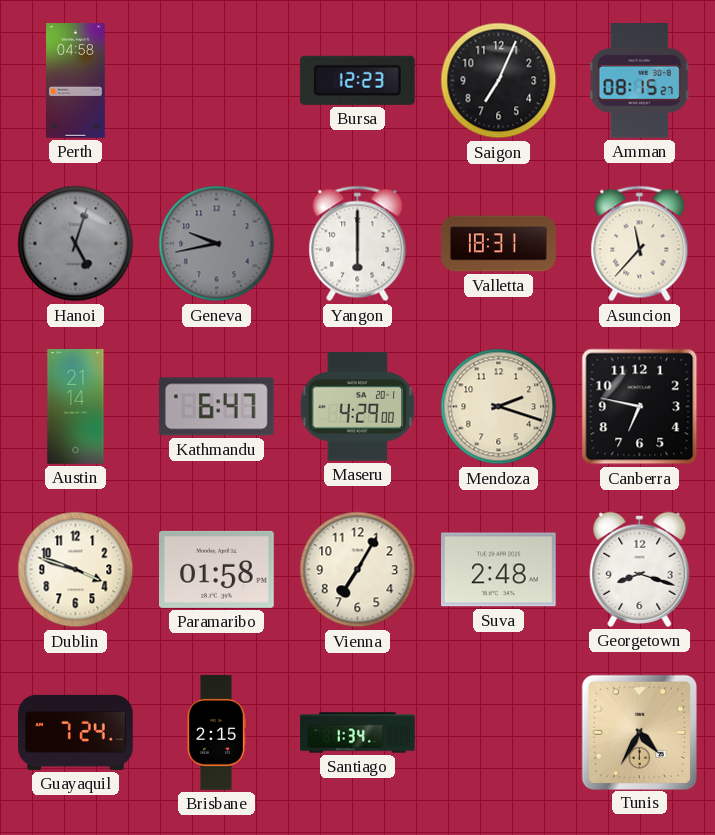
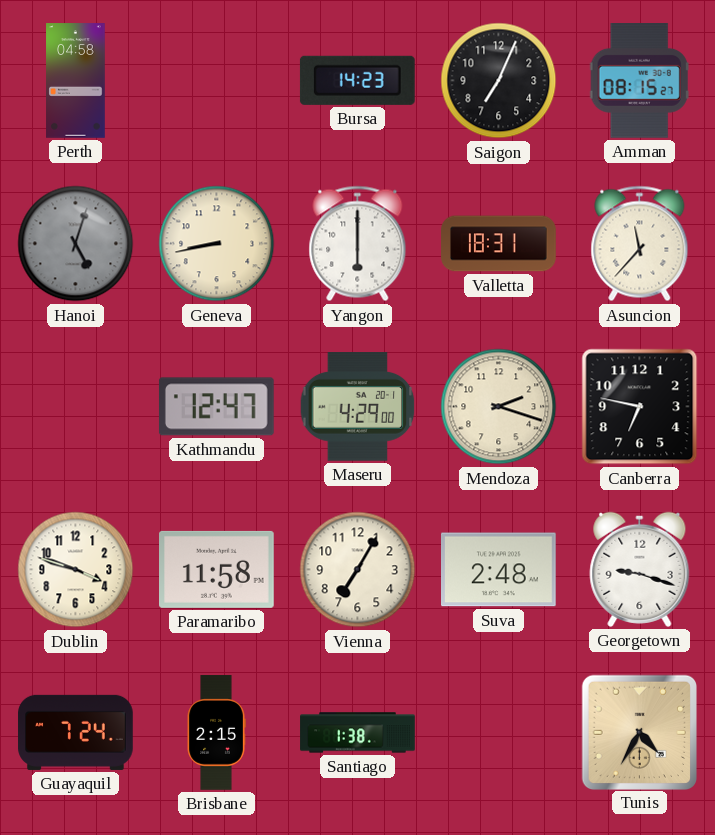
Bursa: 12:23 -> 14:23 (357, 80)
Geneva: 9:43 -> 8:43 (217, 244)
Geneva dial: grey -> cream (217, 244)
Austin: 21:14 -> none (76, 407)
Kathmandu: 6:47 -> 12:47 (216, 407)
Paramaribo: 01:58 -> 11:58 (217, 569)
Georgetown: 8:18 -> 9:18 (640, 569)
Santiago: 1:34 -> 1:38 (358, 733)
